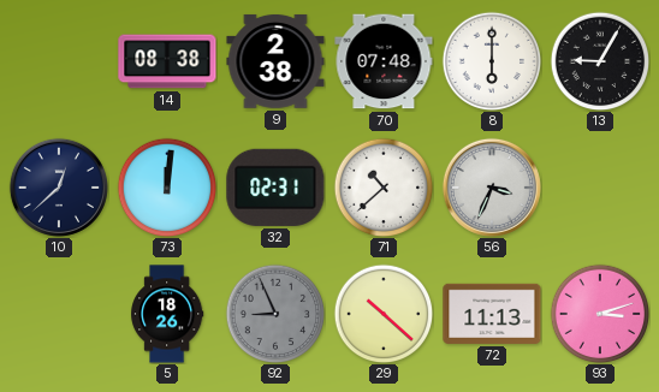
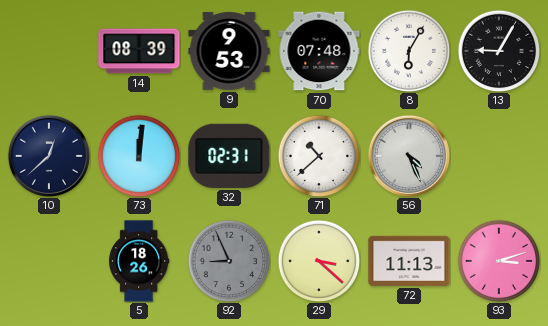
14: 08:38 -> 08:39 (139, 51)
9: 2:38 -> 9:53 (229, 51)
8: 6:00 -> 6:05 (409, 51)
56: 3:34 -> 4:26 (409, 156)
29: 10:22 -> 3:22 (319, 261)
